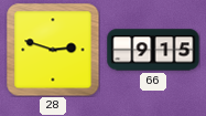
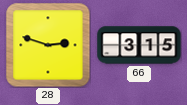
66: 9:15 -> 3:15 (139, 45)
